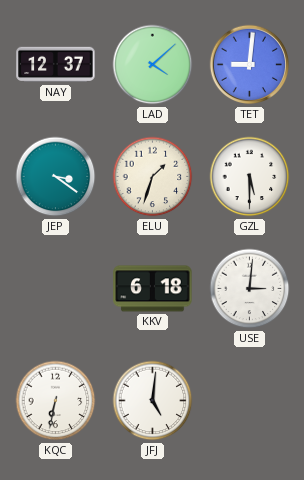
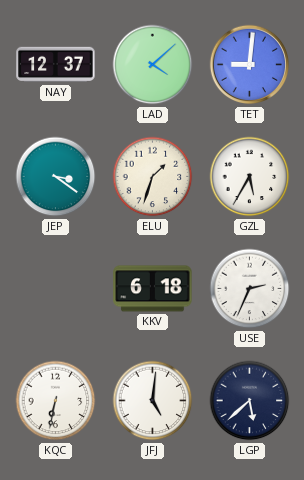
GZL: 5:30 -> 5:35 (250, 177)
USE: 3:01 -> 2:34 (250, 289)
LGP: none -> 5:38 (250, 401)
